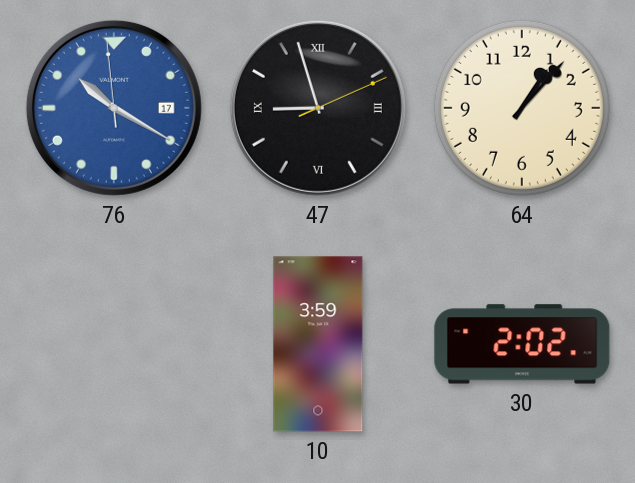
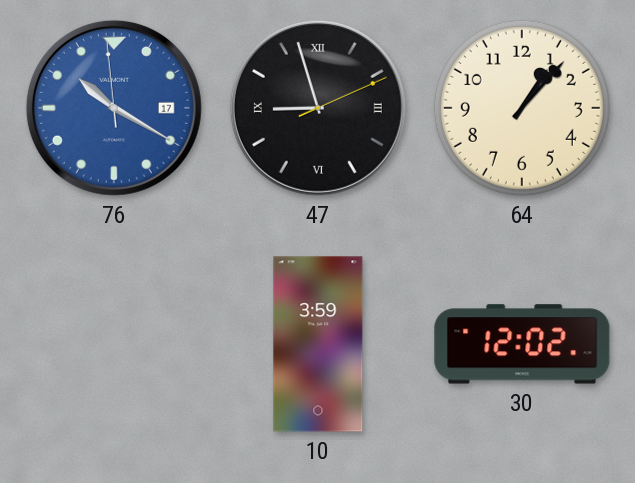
30: 2:02 -> 12:02 (522, 344)
